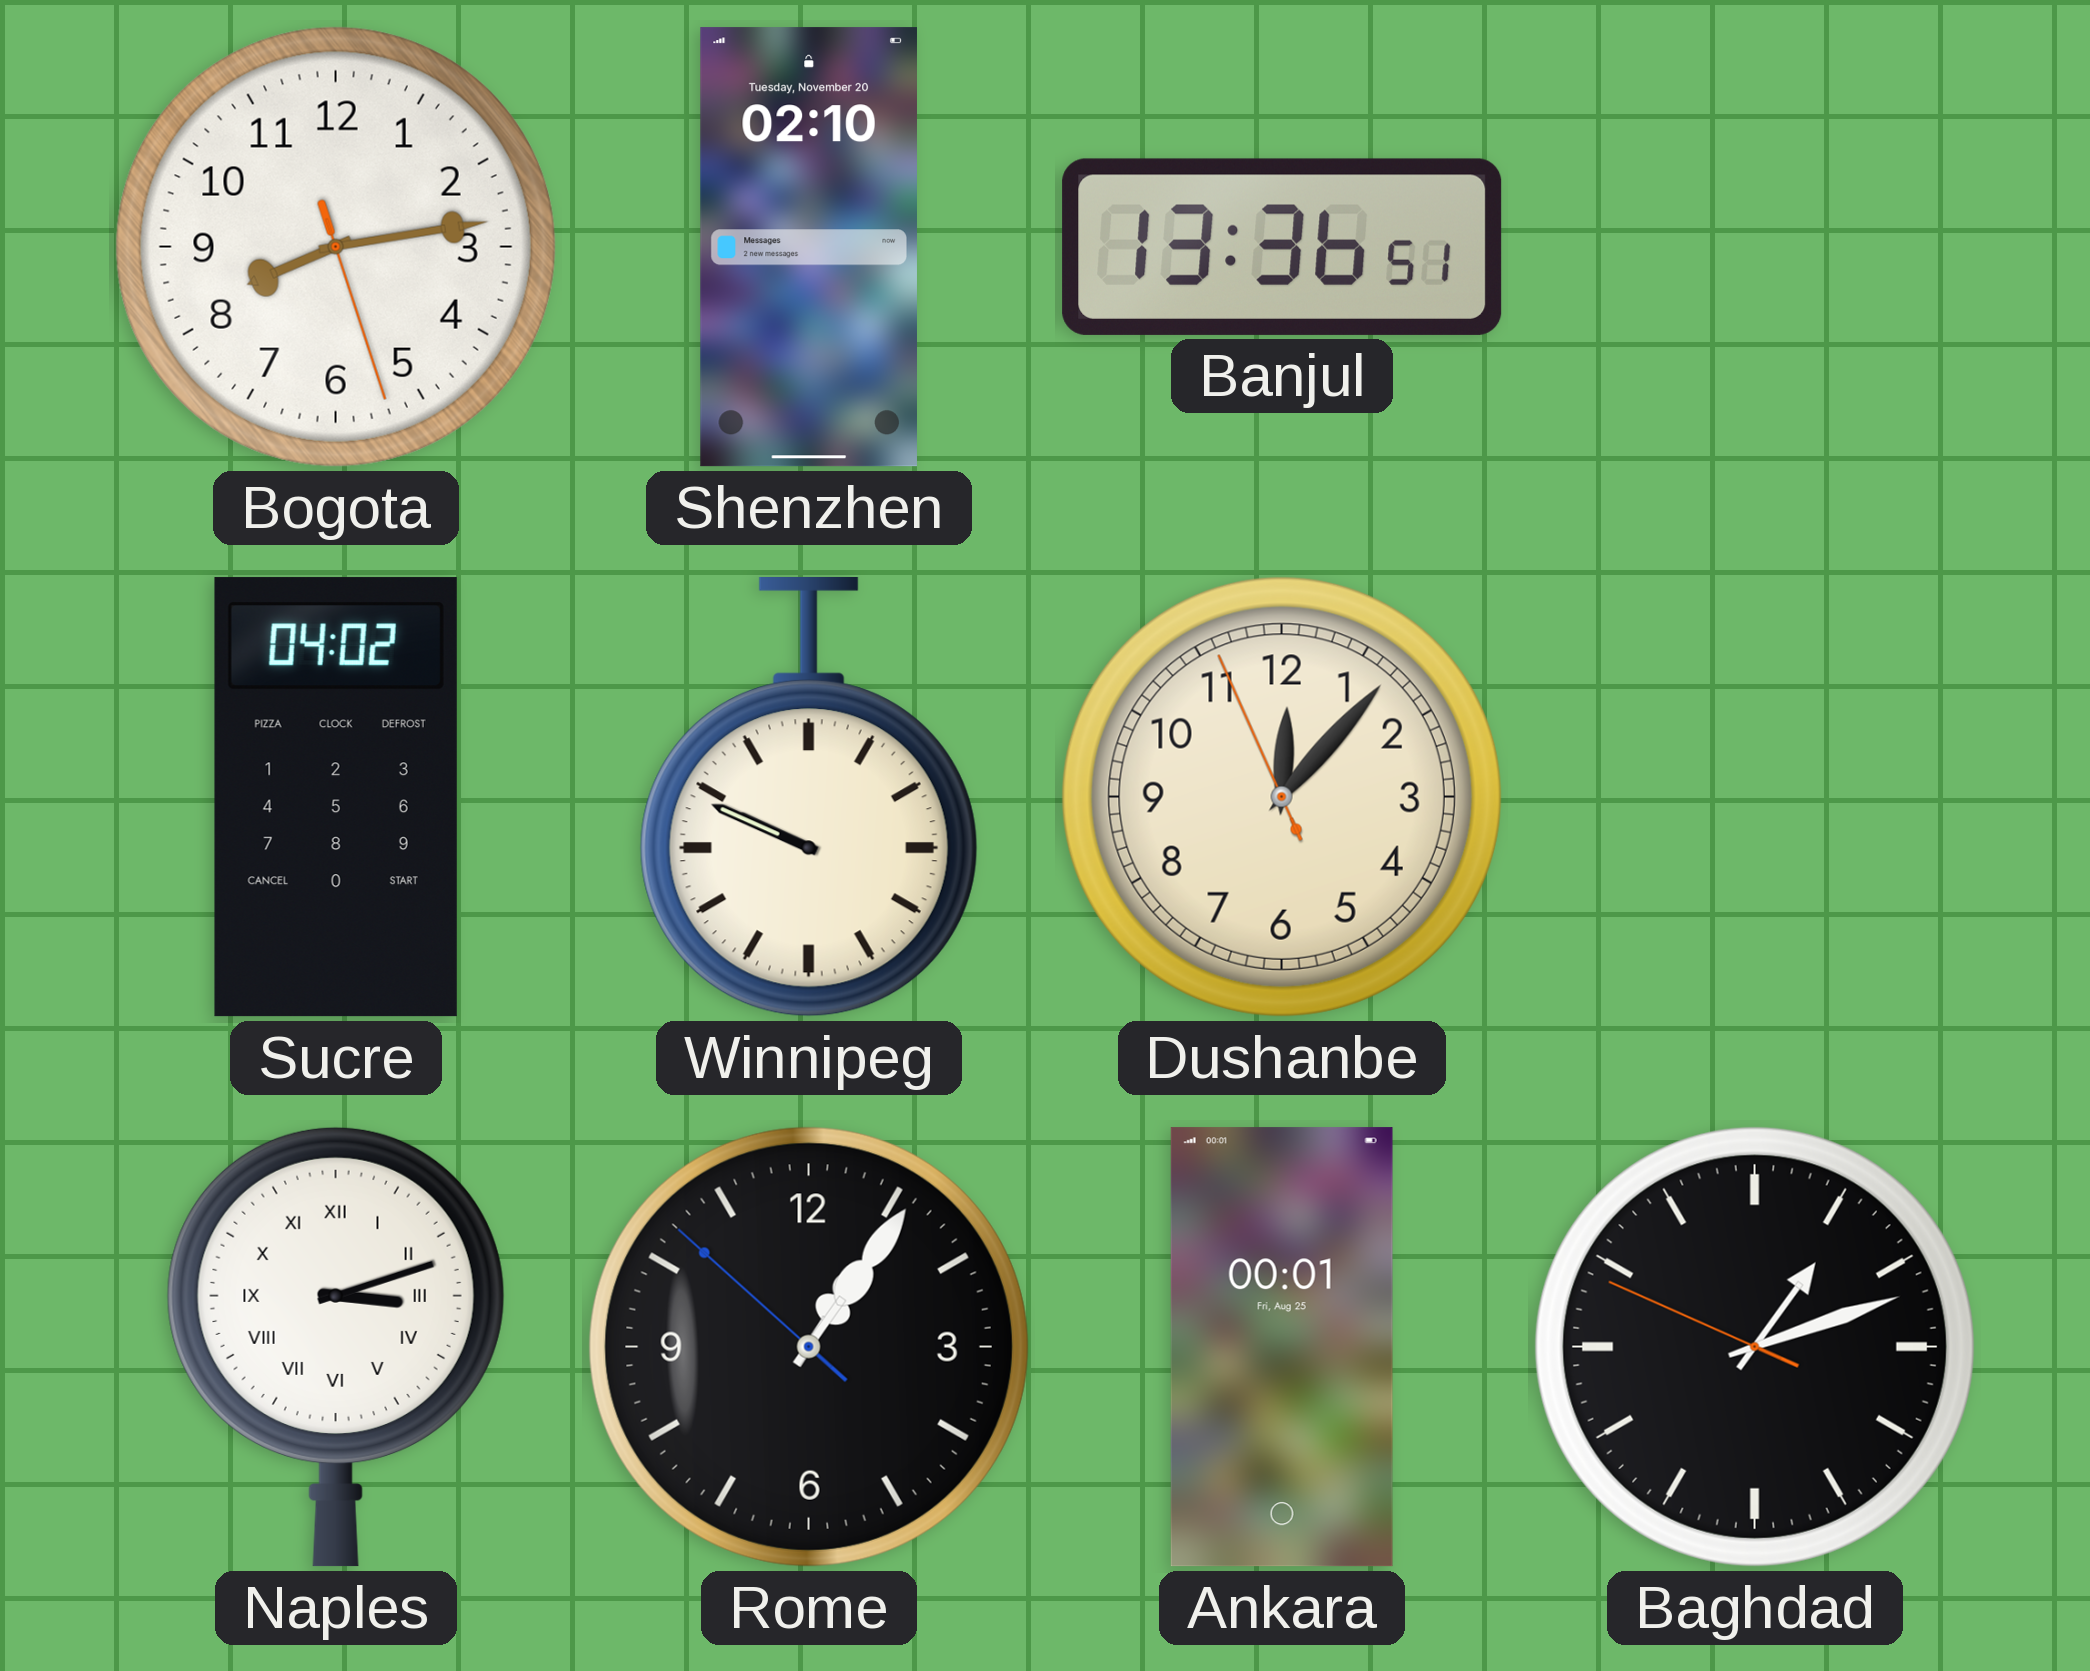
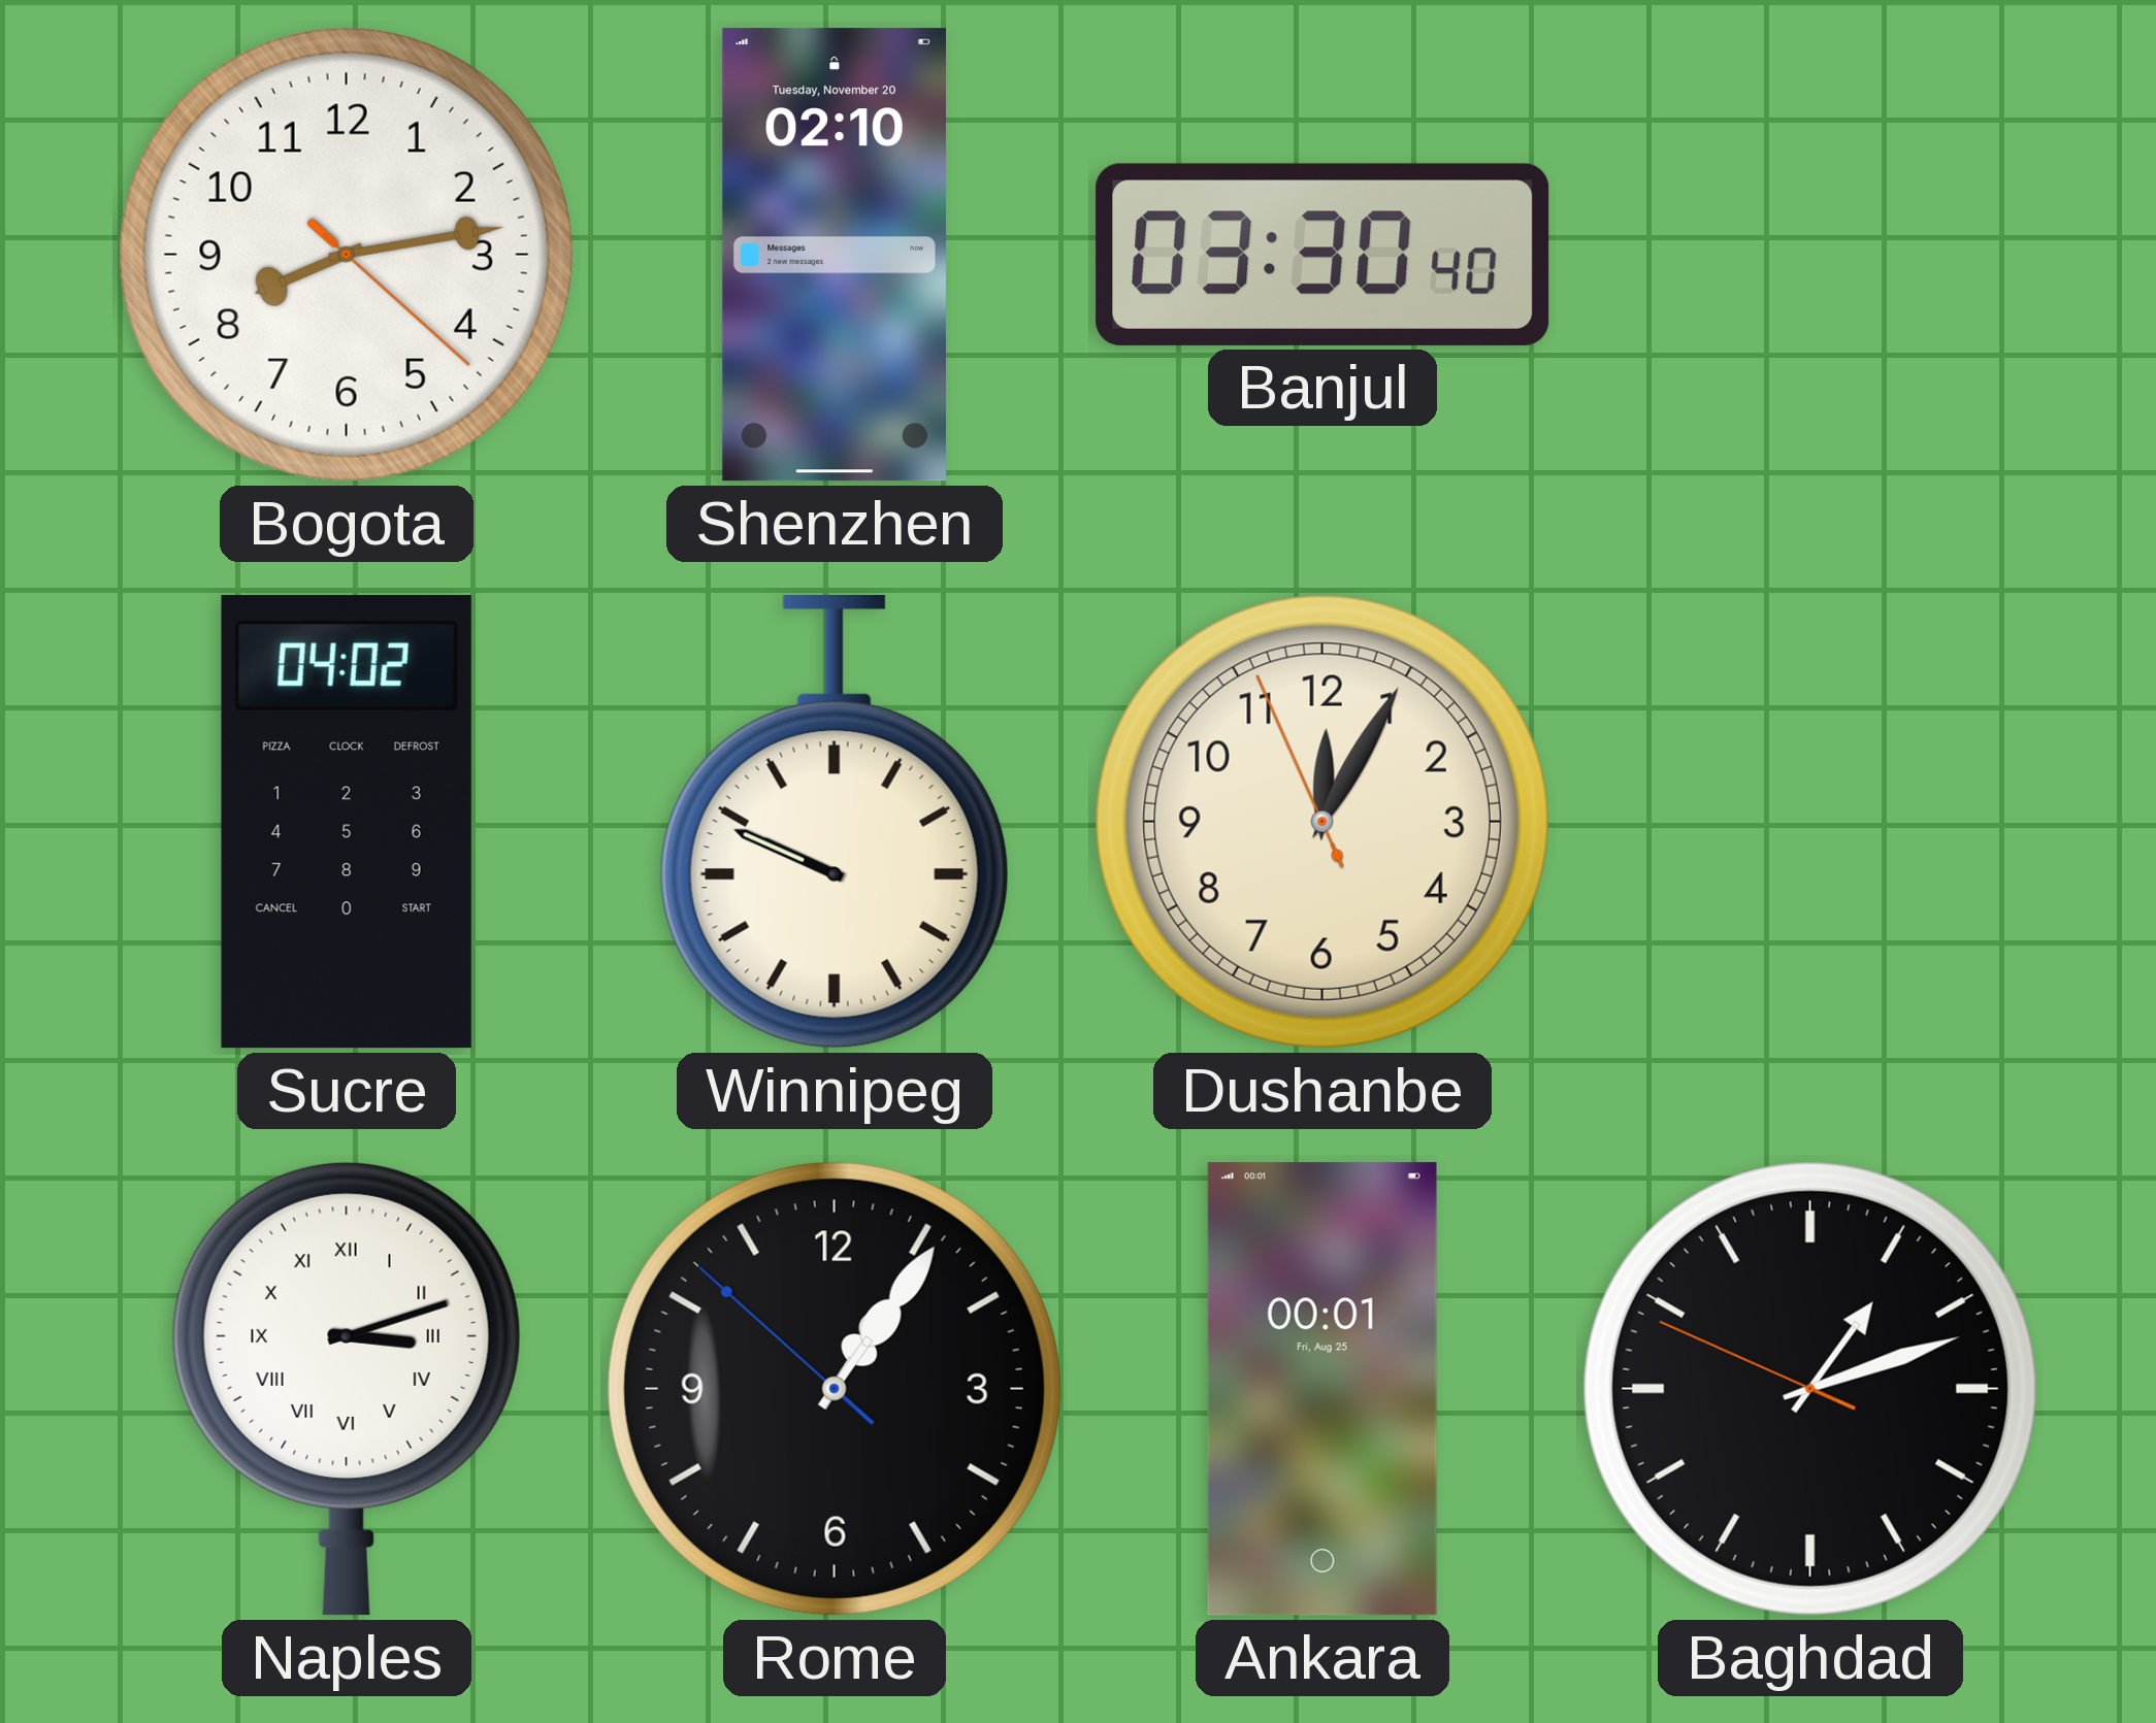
Bogota: 8:13:27 -> 8:13:22 (347, 255)
Banjul: 13:36 -> 03:30 (1322, 255)
Dushanbe: 12:06 -> 12:04 (1322, 822)
